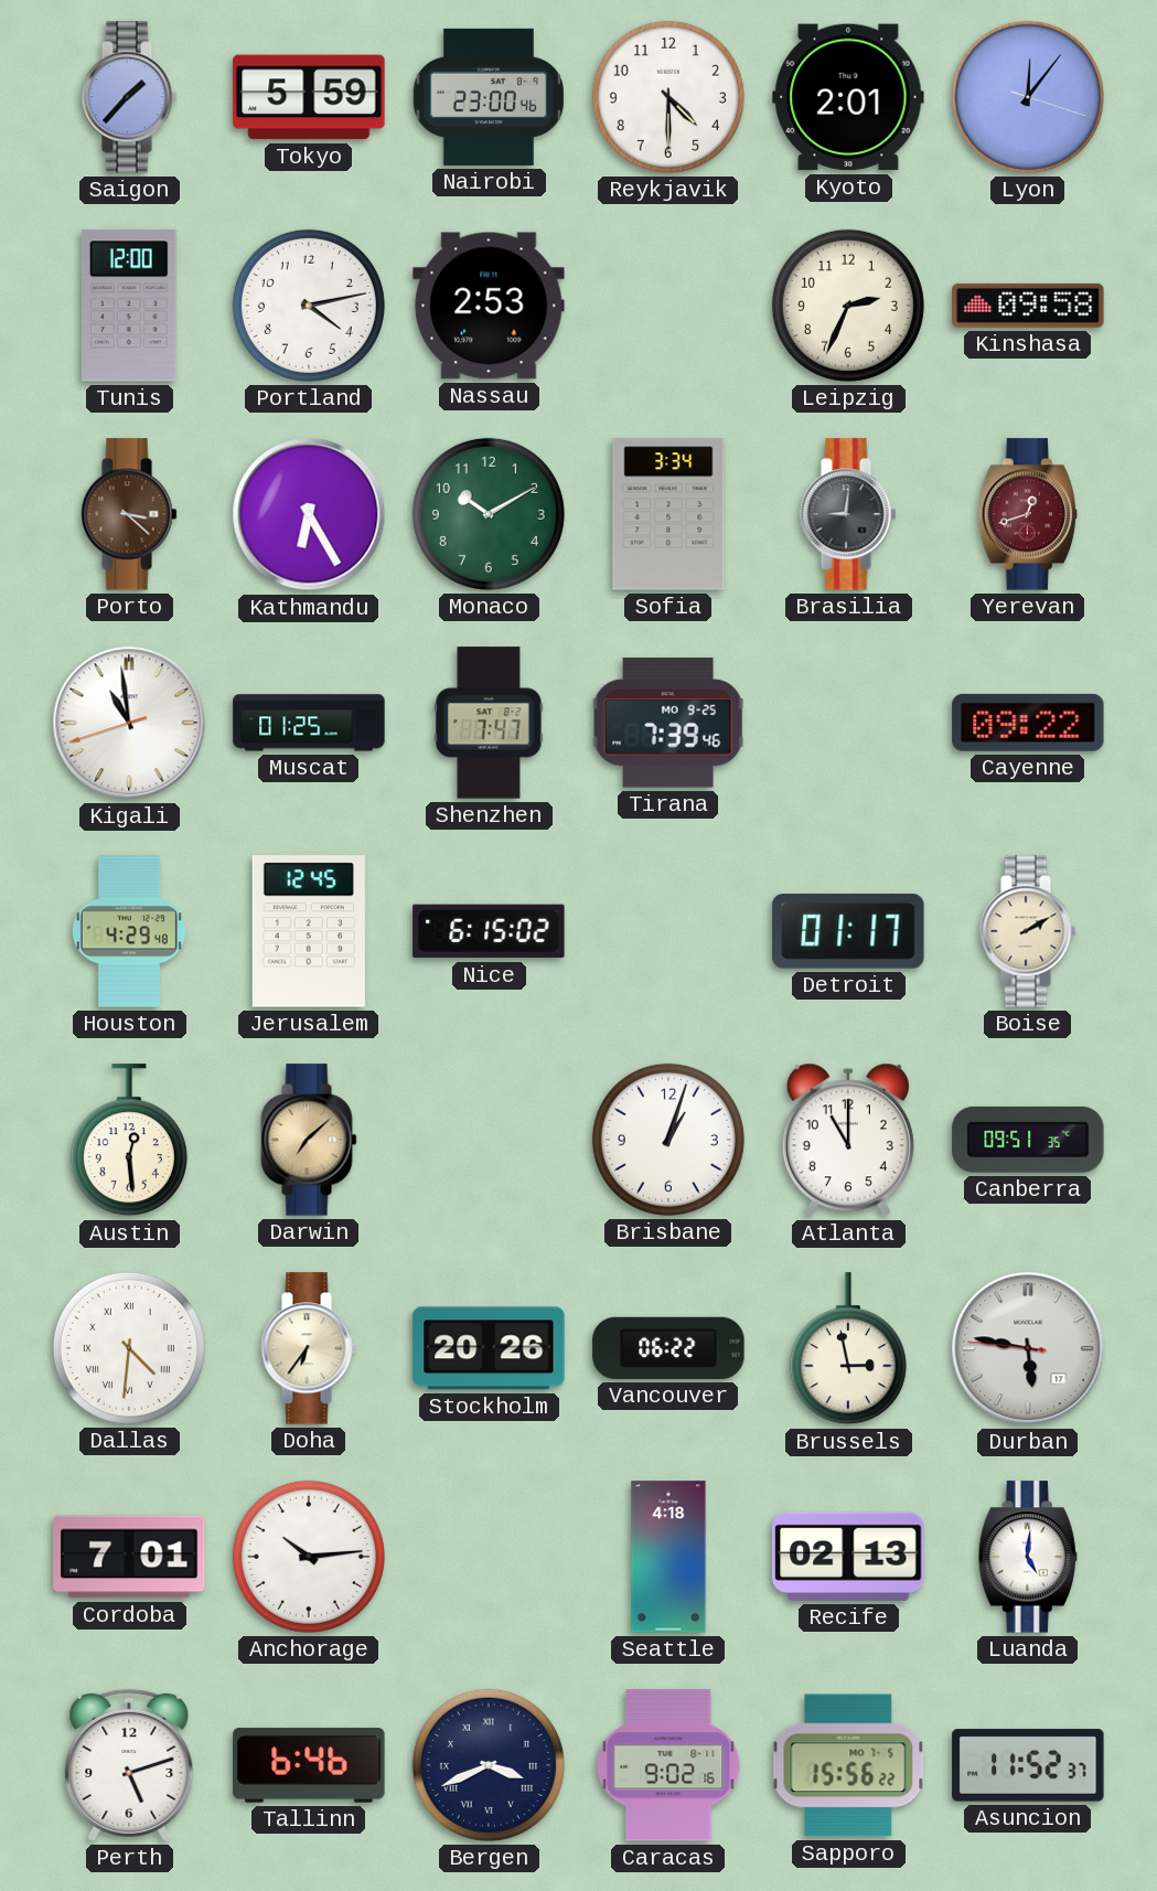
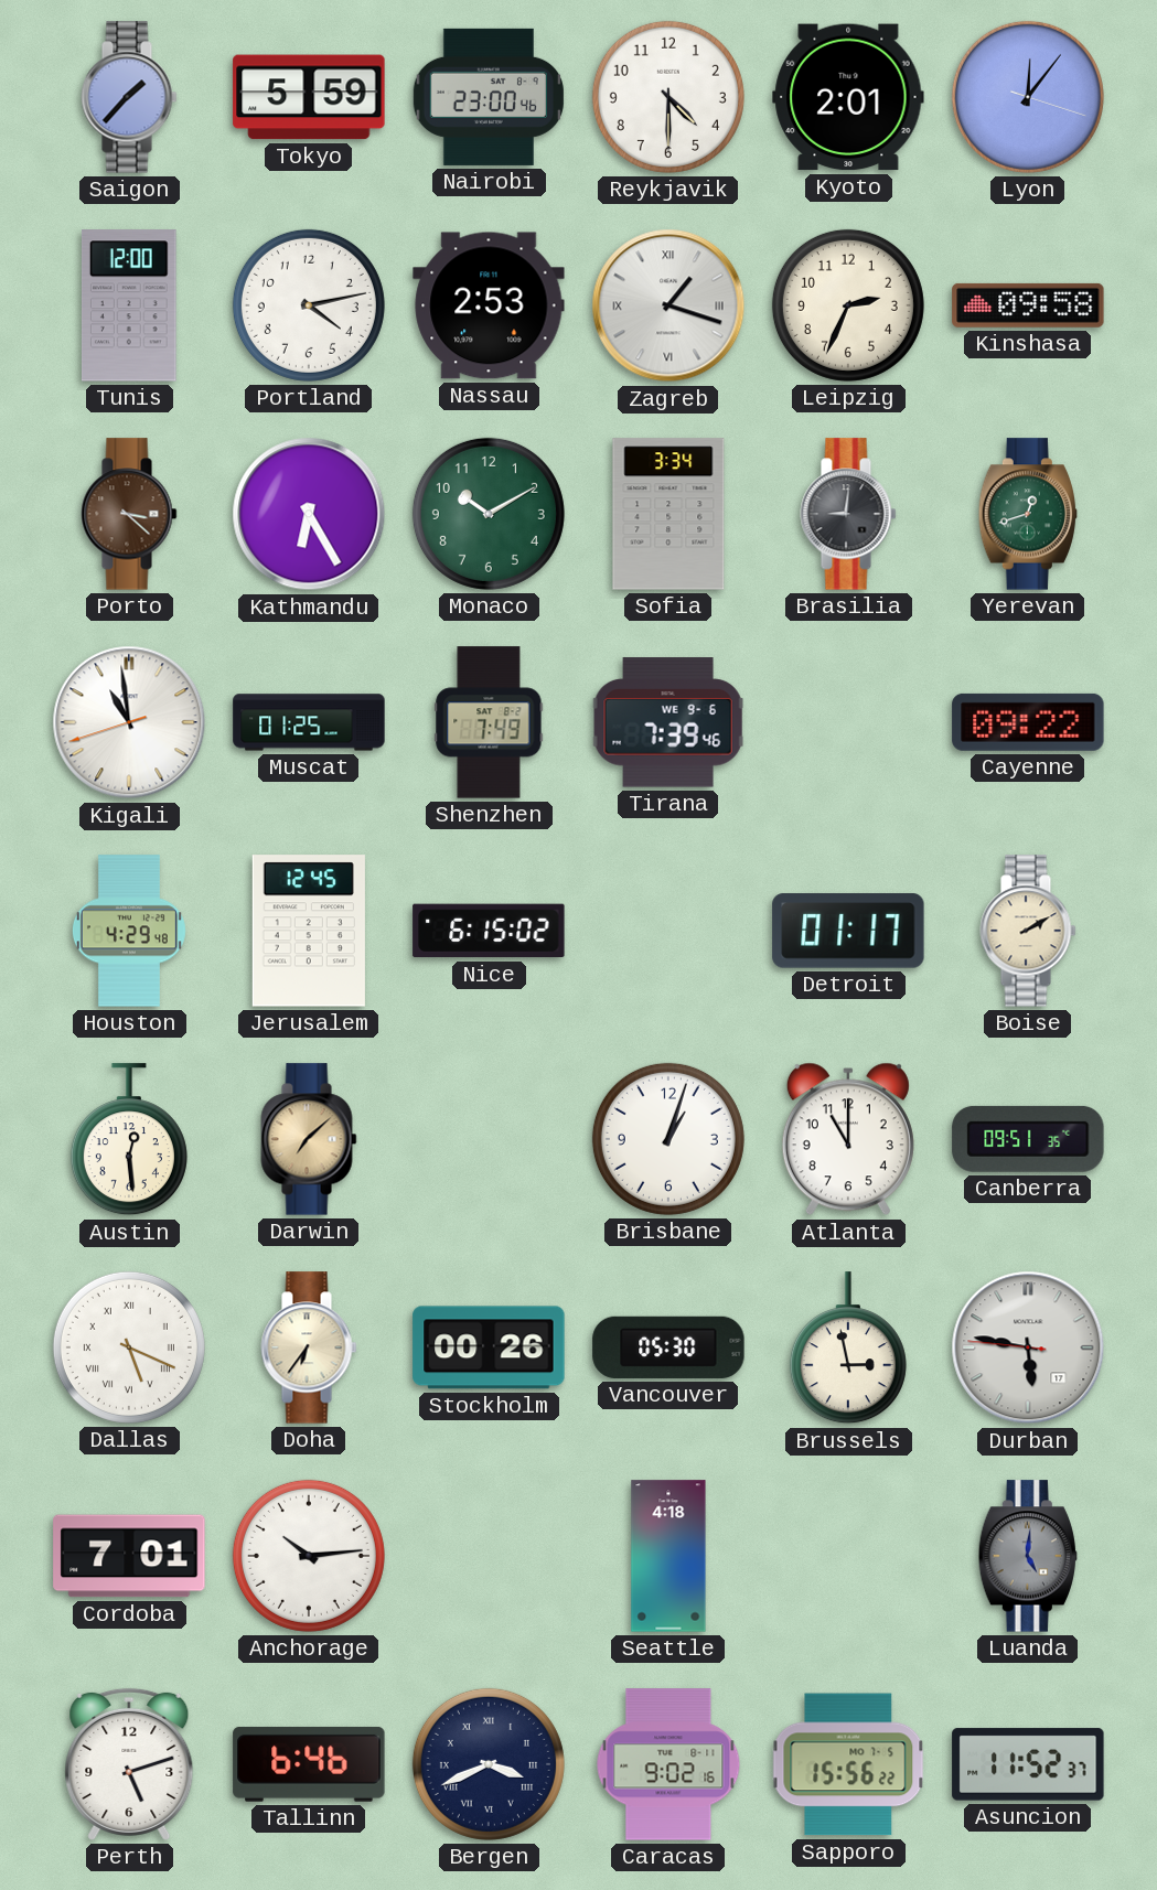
Zagreb: none -> 1:18 (668, 305)
Yerevan dial: burgundy -> green (1027, 514)
Shenzhen: 7:47 -> 7:49 (489, 722)
Tirana date: MO 9-25 -> WE 9-6 (668, 722)
Dallas: 4:31 -> 5:19 (129, 1347)
Stockholm: 20:26 -> 00:26 (489, 1347)
Vancouver: 06:22 -> 05:30 (668, 1347)
Recife: 02:13 -> none (848, 1557)
Luanda dial: white -> grey (1027, 1556)
